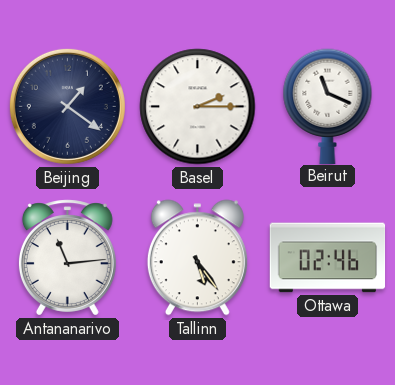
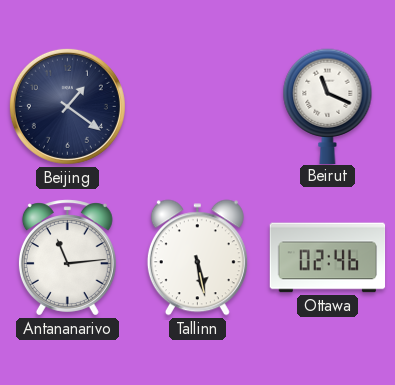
Basel: 2:15 -> none (198, 107)
Tallinn: 5:24 -> 5:28 (197, 258)
